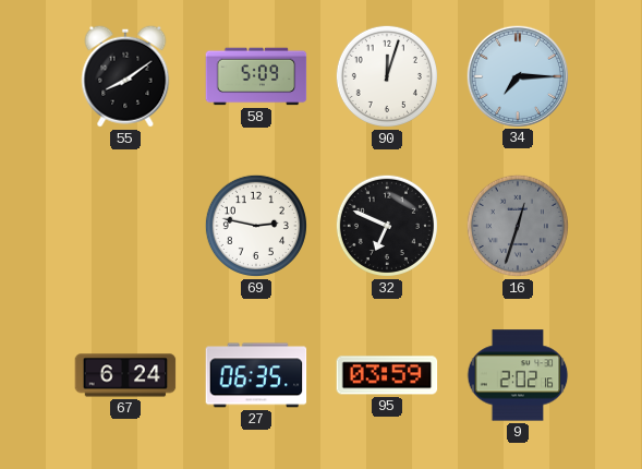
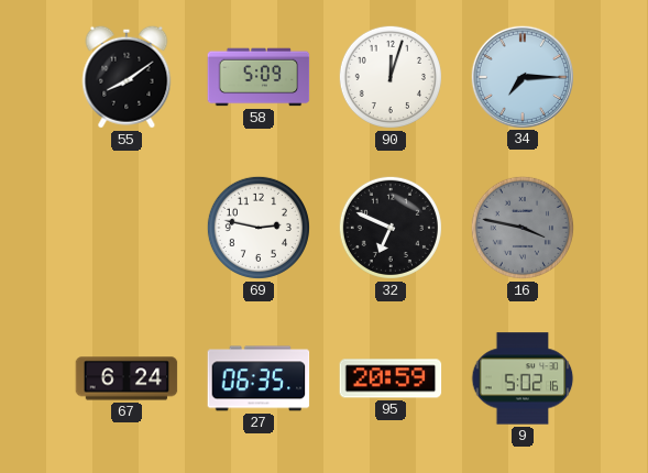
16: 12:33 -> 3:47 (523, 228)
95: 03:59 -> 20:59 (391, 378)
9: 2:02 -> 5:02 (523, 378)
